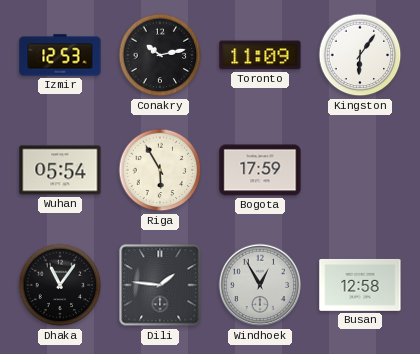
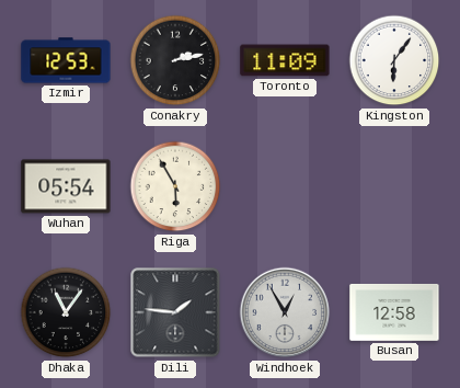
Conakry: 10:13 -> 2:13 (175, 60)
Bogota: 17:59 -> none (260, 170)
